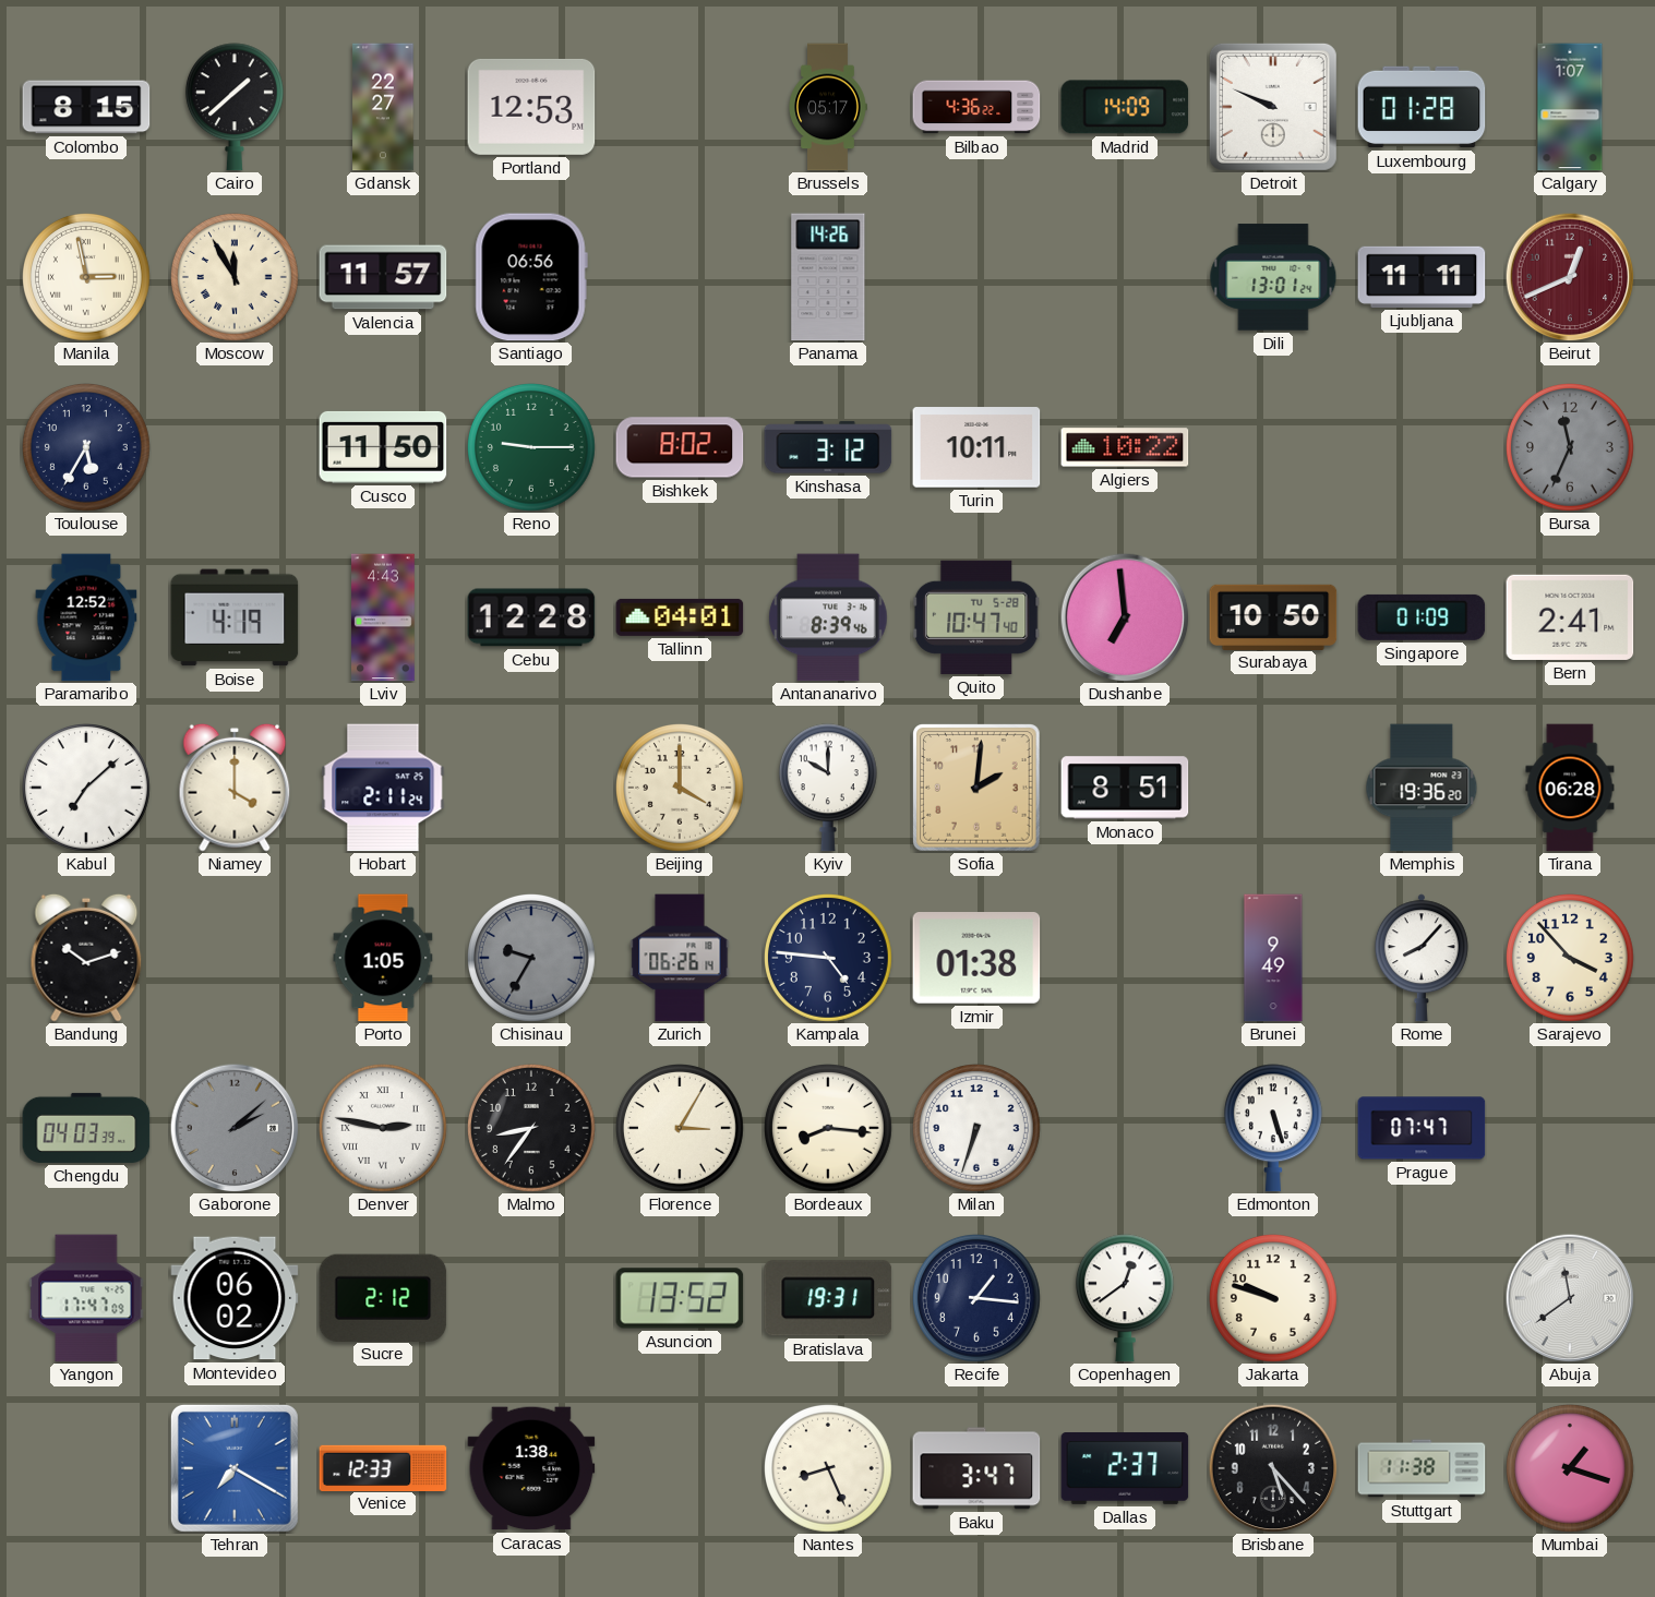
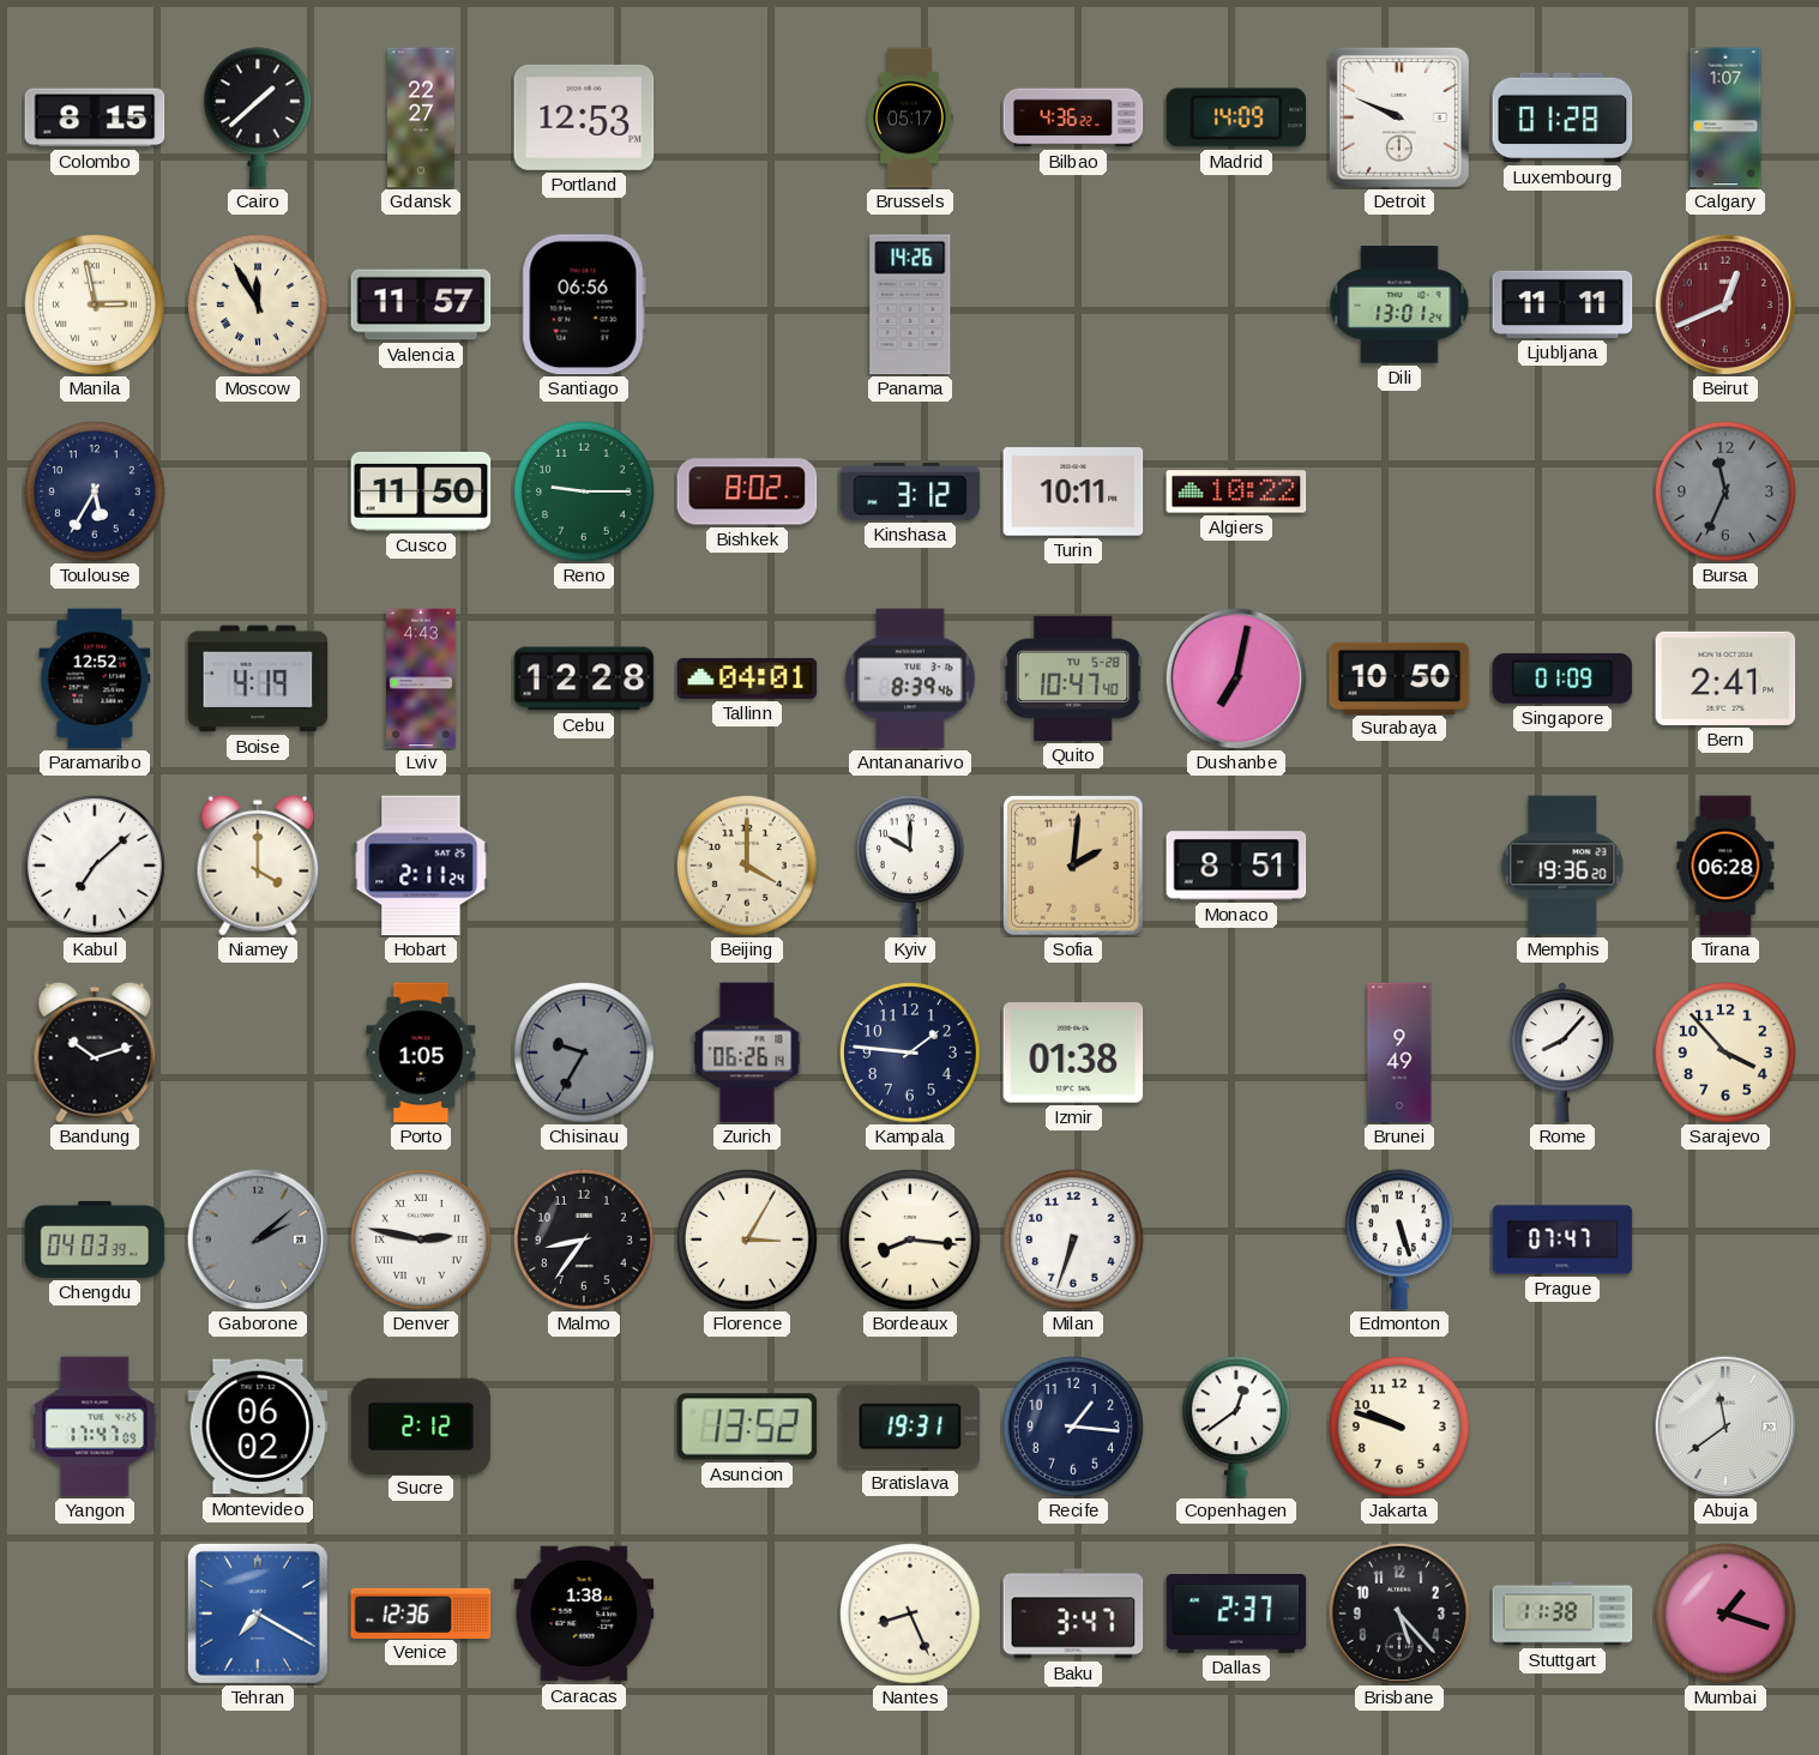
Dushanbe: 6:59 -> 7:02 (1236, 679)
Kampala: 4:46 -> 1:46 (911, 1054)
Venice: 12:33 -> 12:36 (421, 1612)
